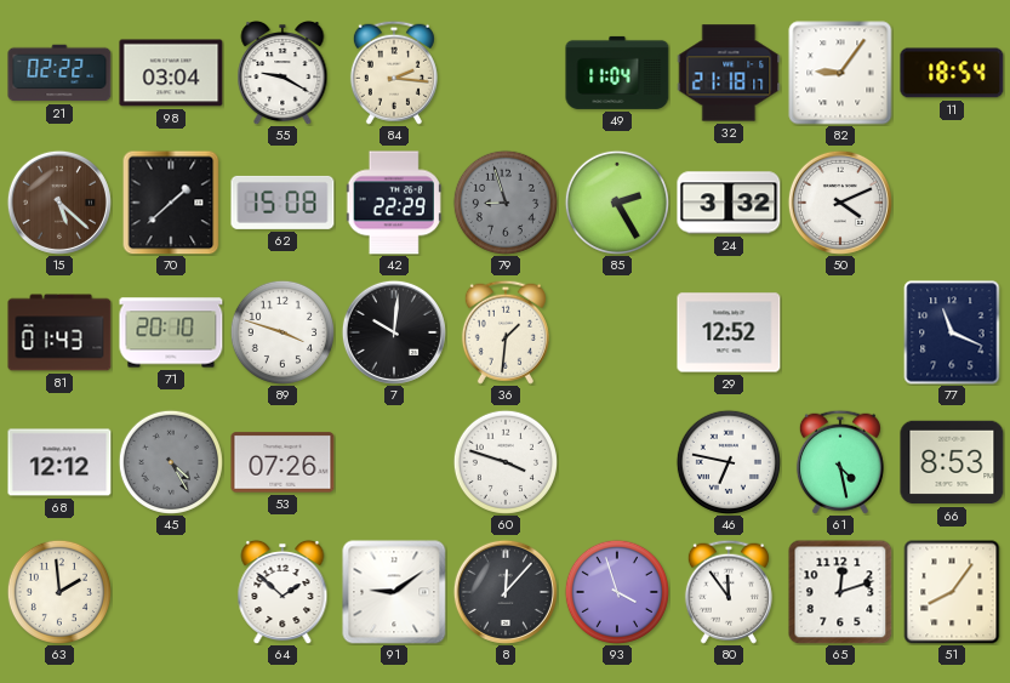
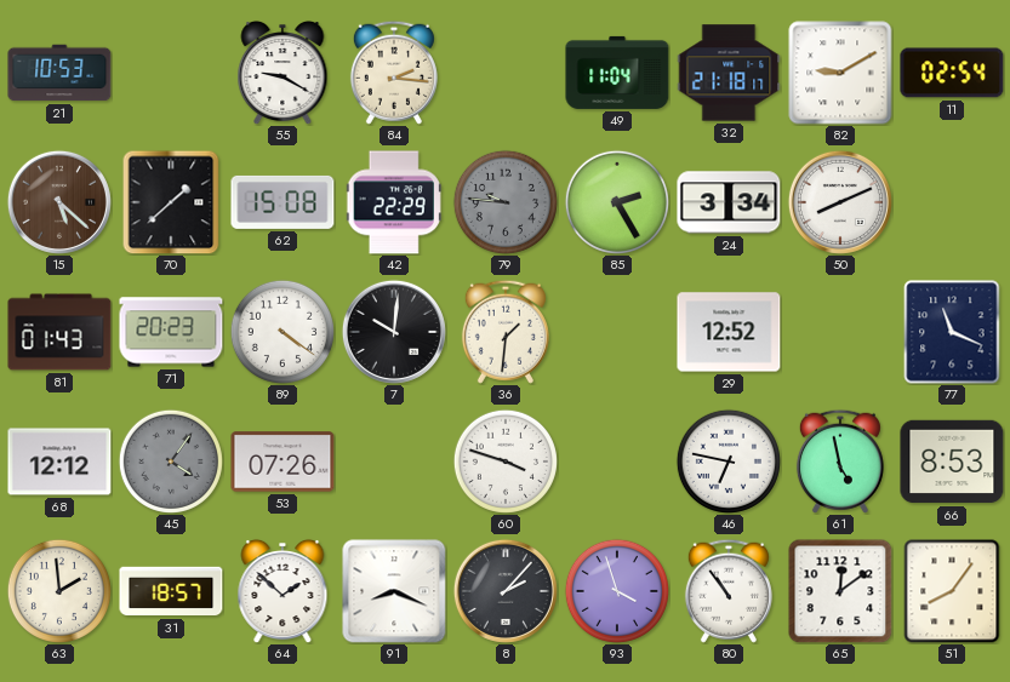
21: 02:22 -> 10:53 (59, 73)
98: 03:04 -> none (171, 73)
82: 9:06 -> 9:10 (840, 73)
11: 18:54 -> 02:54 (952, 73)
79: 8:57 -> 9:46 (504, 202)
24: 3:32 -> 3:34 (729, 202)
50: 4:11 -> 8:11 (840, 202)
71: 20:10 -> 20:23 (171, 332)
89: 3:48 -> 4:21 (281, 332)
45: 4:25 -> 4:06 (170, 462)
61: 4:28 -> 4:58 (840, 462)
31: none -> 18:57 (171, 591)
91: 9:09 -> 8:19 (394, 591)
8: 12:07 -> 2:07 (506, 591)
80: 11:54 -> 10:54 (729, 591)
65: 12:12 -> 12:09 (840, 591)
